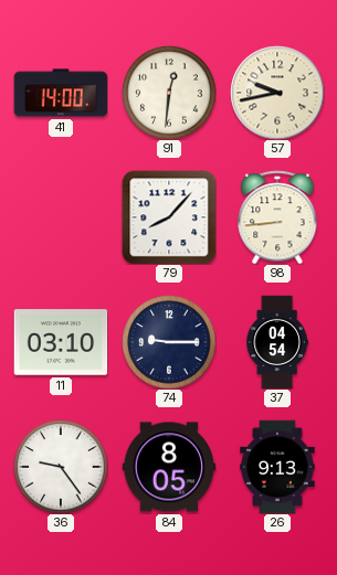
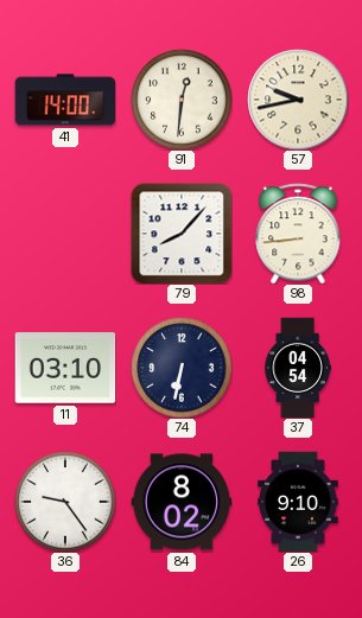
74: 9:15 -> 6:32 (182, 368)
84: 8:05 -> 8:02 (182, 502)
26: 9:13 -> 9:10 (298, 502)
